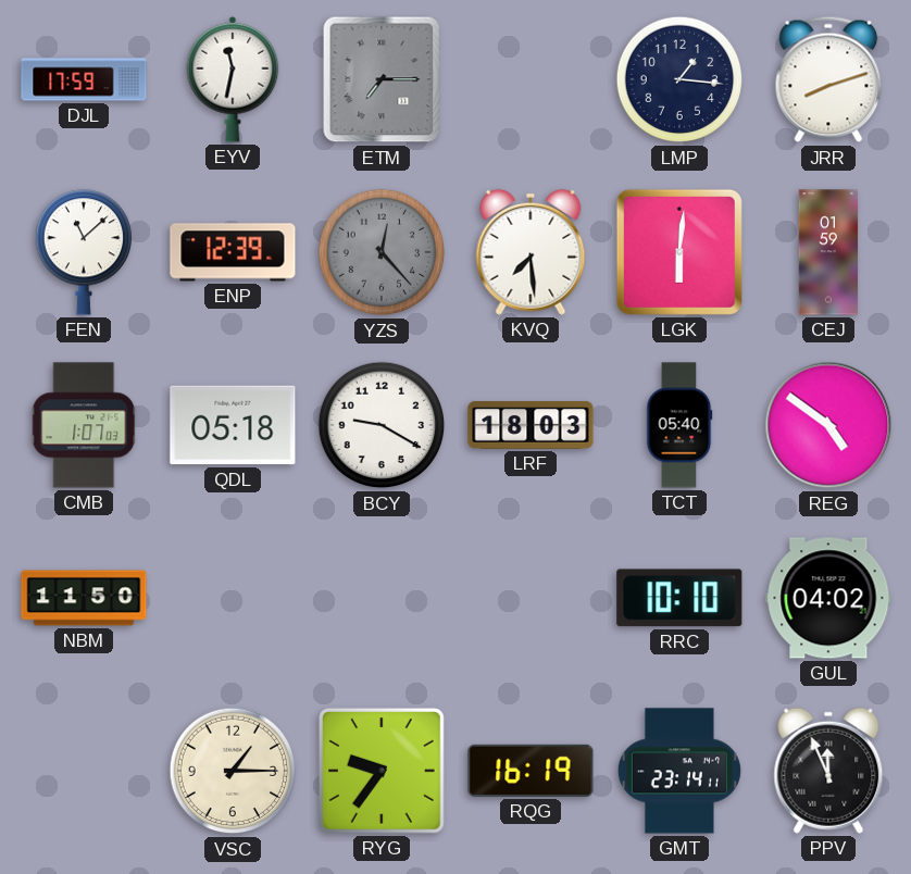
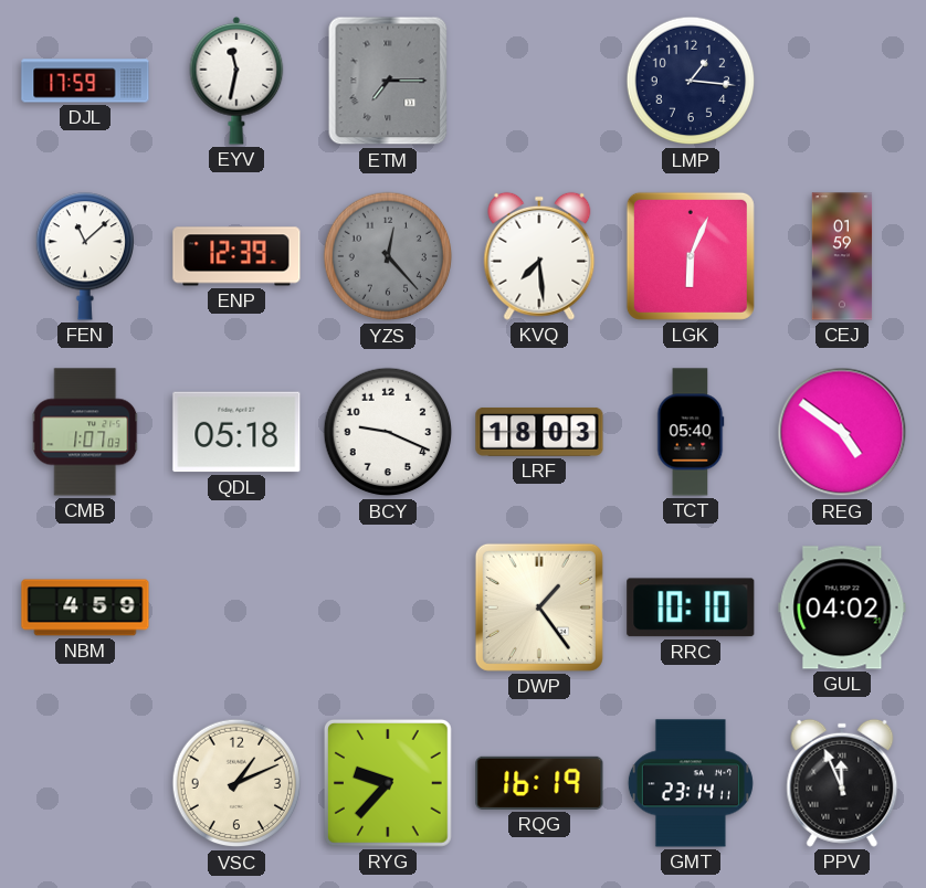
JRR: 8:12 -> none (828, 79)
LGK: 6:01 -> 6:04 (691, 256)
BCY: 9:20 -> 9:19 (388, 432)
NBM: 11:50 -> 4:59 (85, 607)
DWP: none -> 1:24 (539, 607)
VSC: 1:15 -> 1:11 (236, 783)
RYG: 9:36 -> 9:37 (388, 783)
